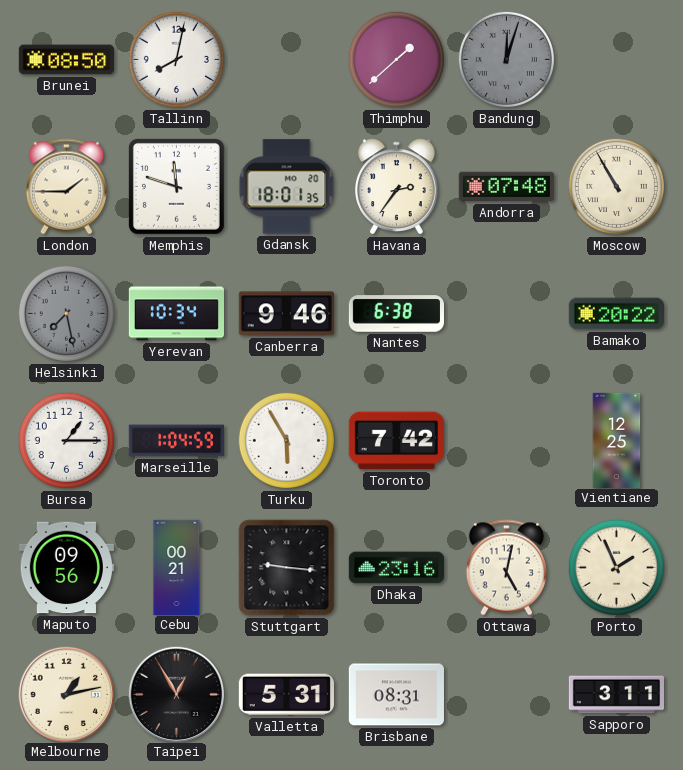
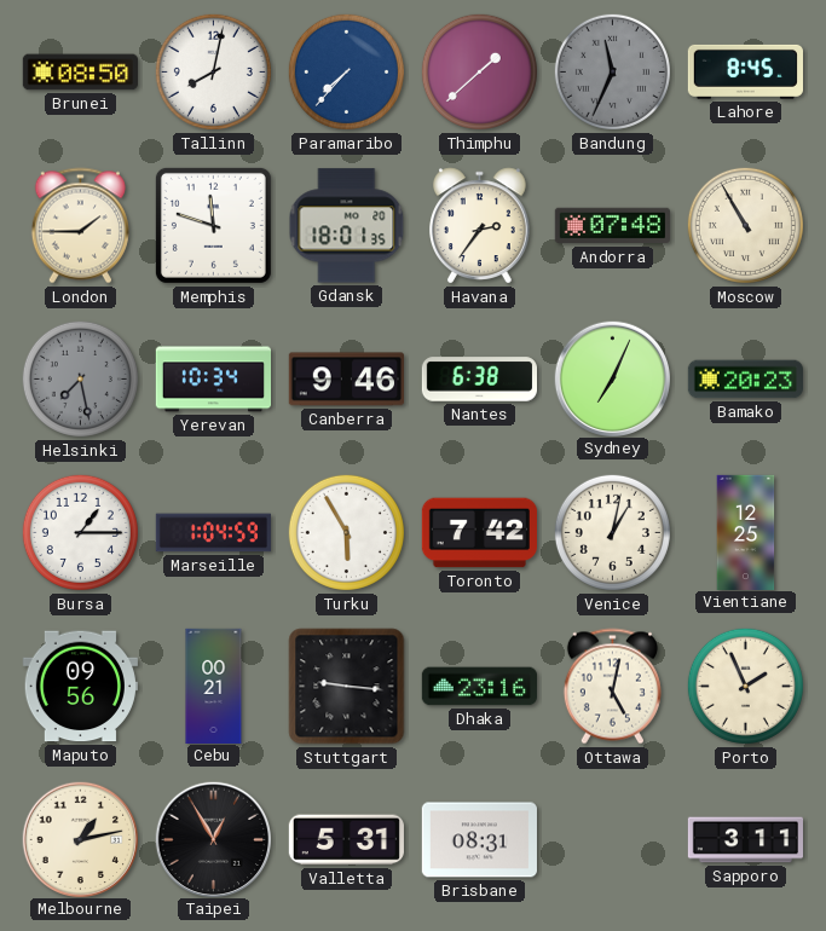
Paramaribo: none -> 7:37 (346, 71)
Bandung: 12:03 -> 11:34 (612, 71)
Lahore: none -> 8:45 (745, 71)
Sydney: none -> 7:04 (612, 378)
Bamako: 20:22 -> 20:23 (745, 380)
Venice: none -> 1:02 (612, 532)
